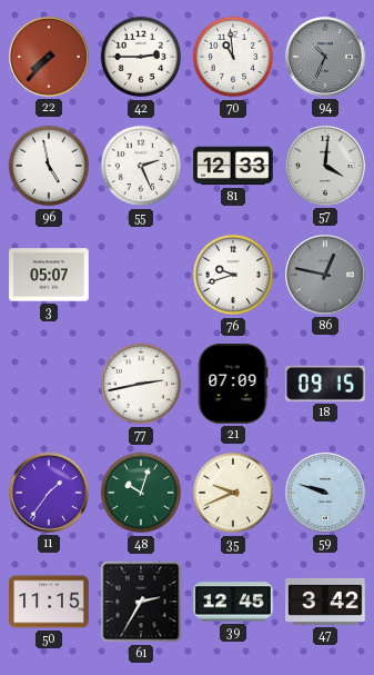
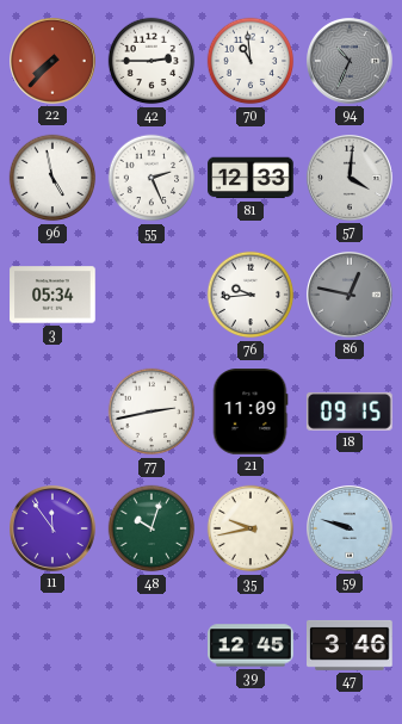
3: 05:07 -> 05:34 (52, 295)
76: 9:42 -> 9:44 (251, 295)
21: 07:09 -> 11:09 (251, 411)
11: 1:36 -> 11:54 (54, 530)
35: 9:41 -> 9:43 (251, 528)
50: 11:15 -> none (49, 602)
61: 2:35 -> none (141, 602)
47: 3:42 -> 3:46 (351, 645)
